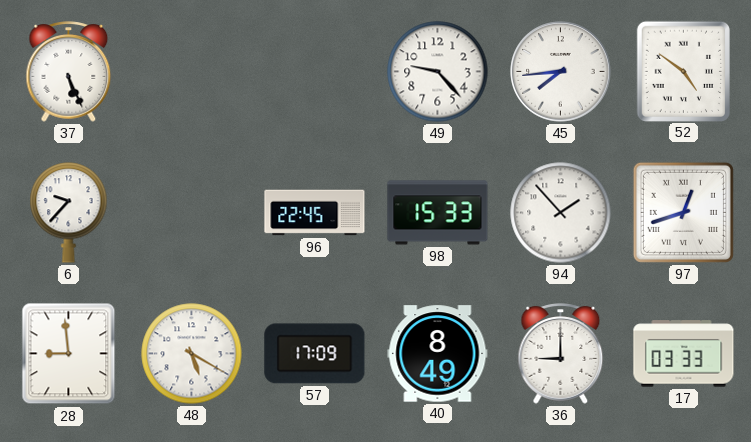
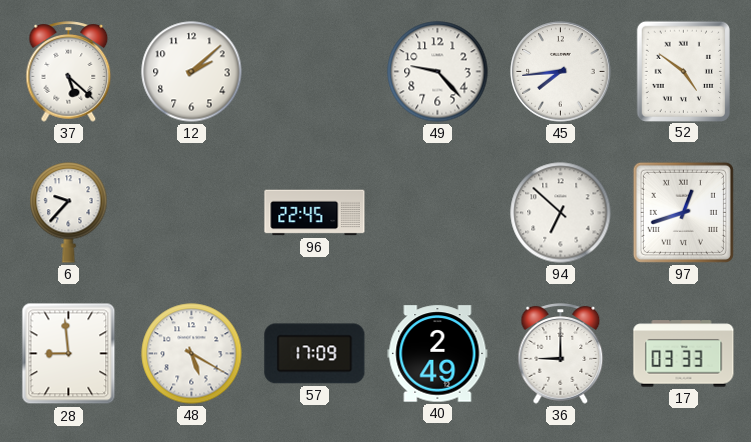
37: 5:26 -> 5:22 (69, 72)
12: none -> 2:08 (192, 72)
98: 15:33 -> none (438, 213)
94: 1:53 -> 6:52 (561, 213)
40: 8:49 -> 2:49 (438, 354)
